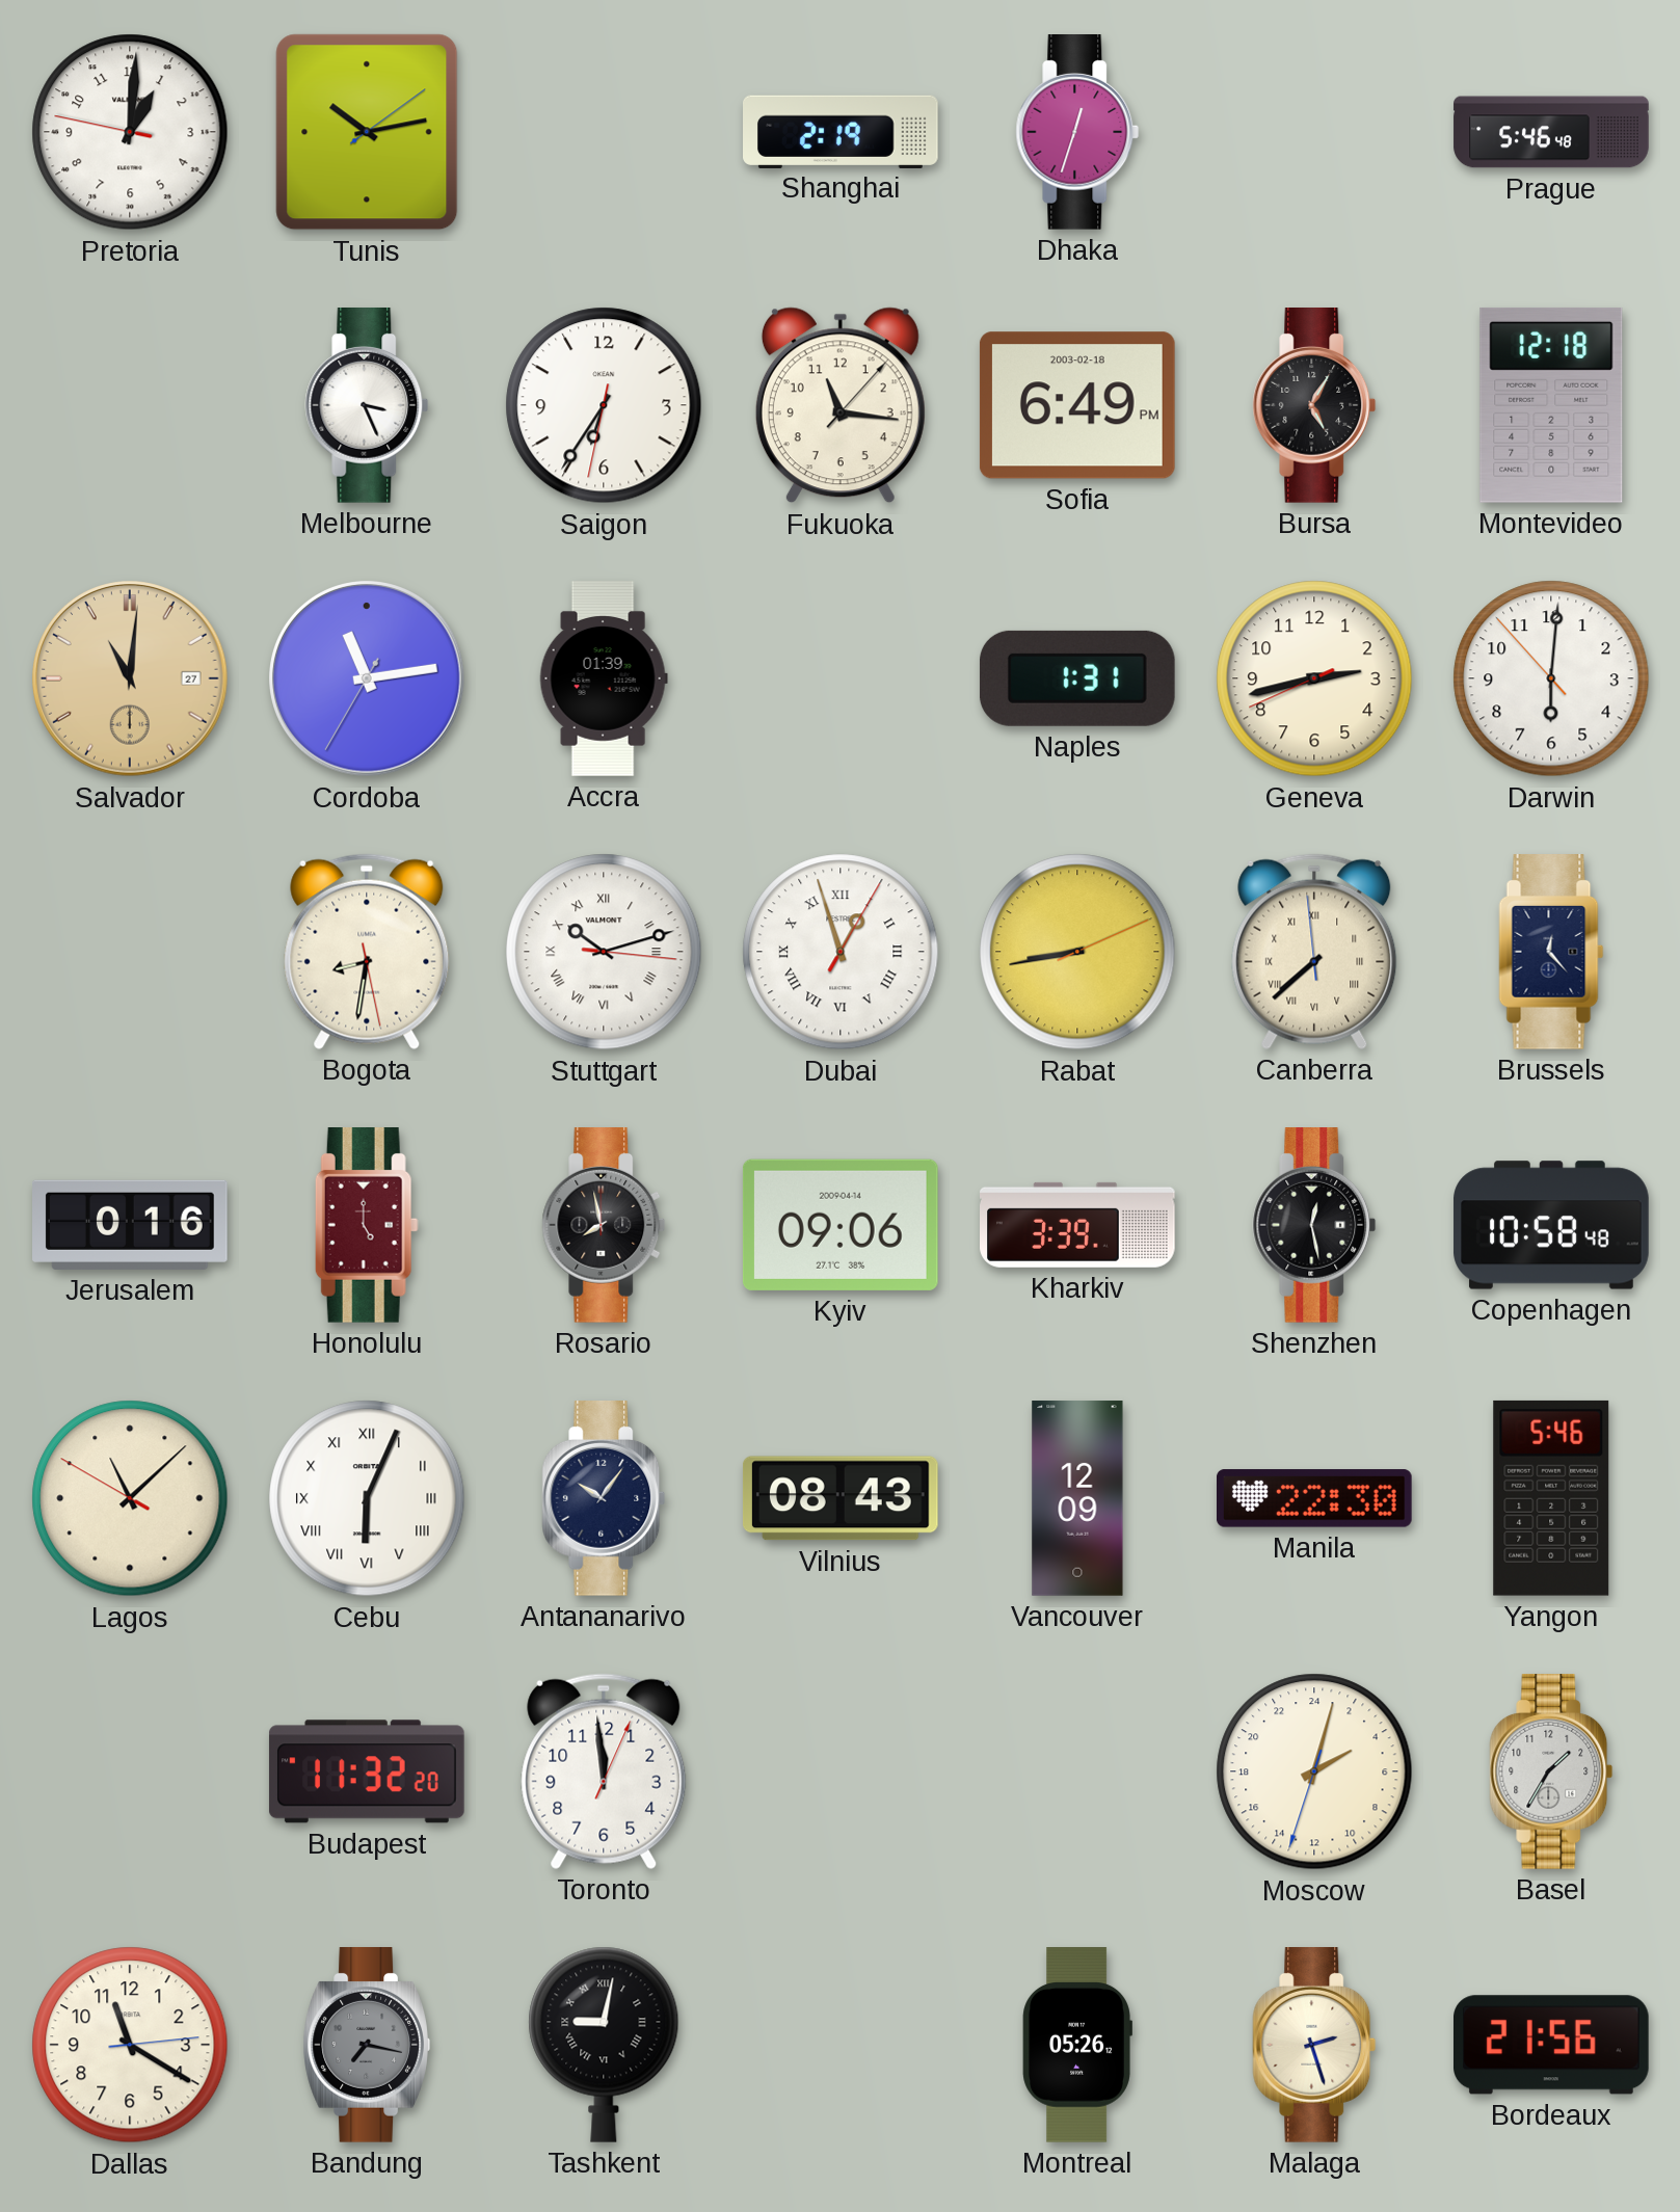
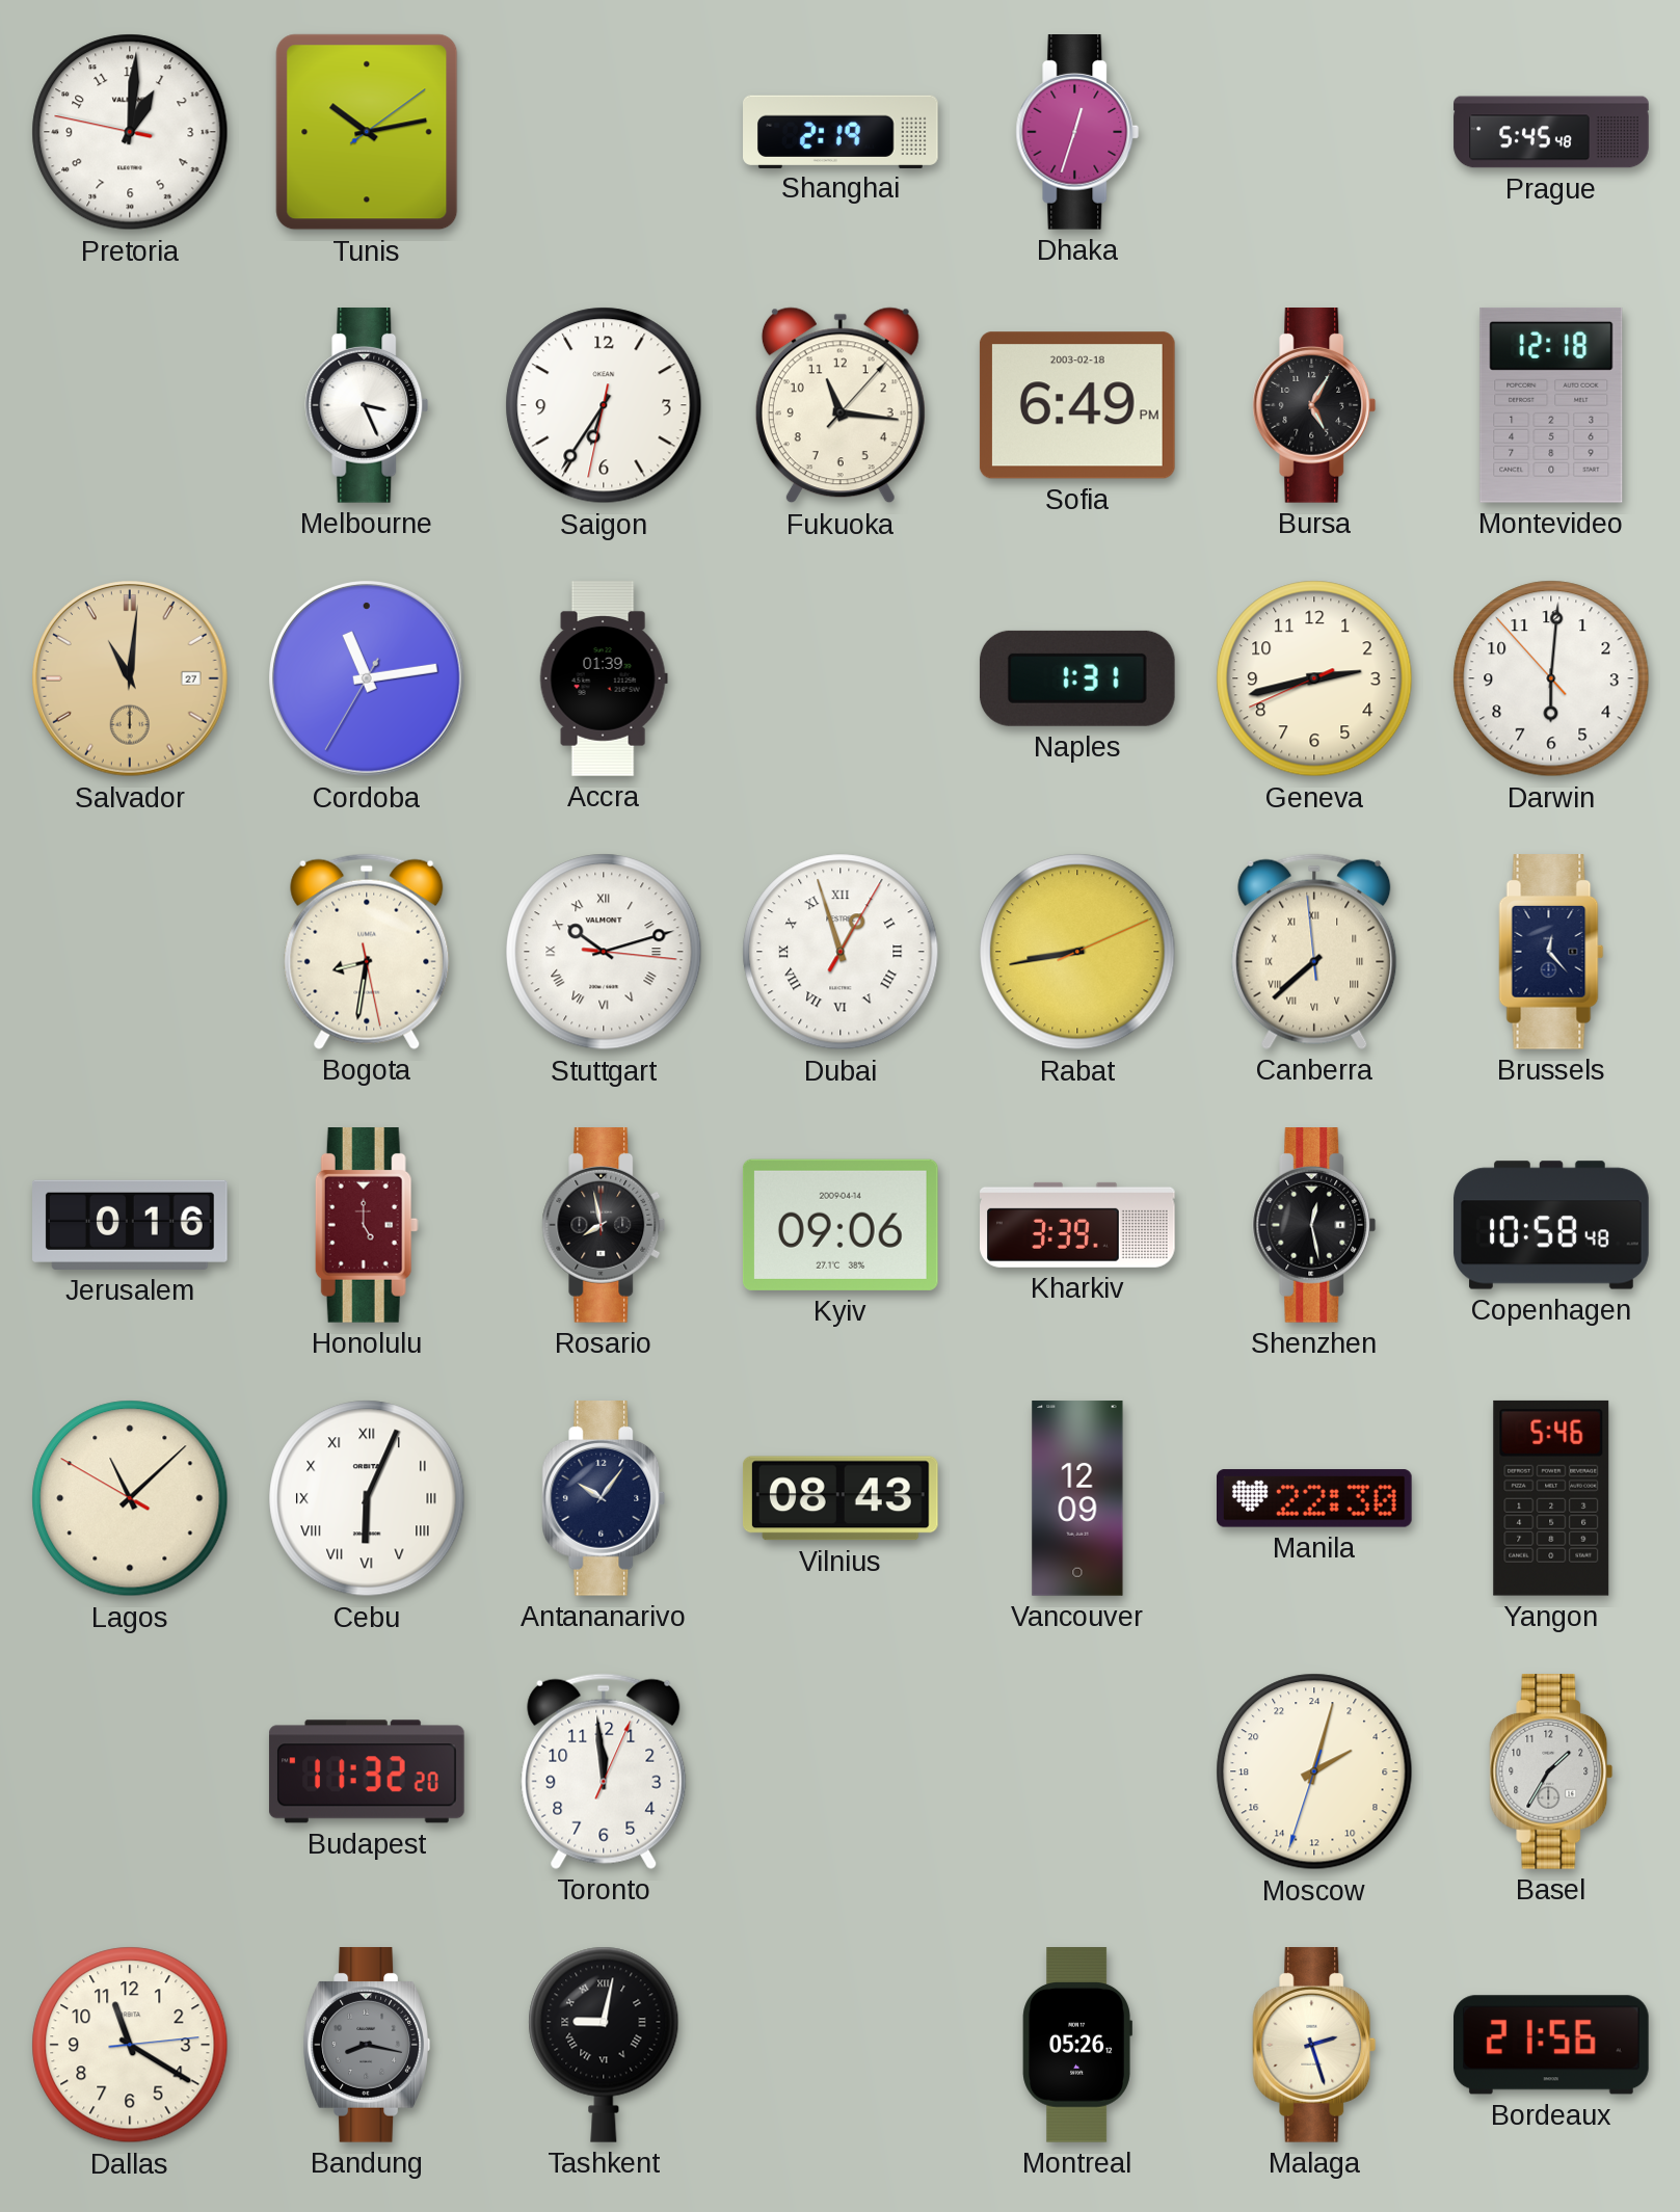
Prague: 5:46 -> 5:45 (1551, 132)
Bandung: 7:17 -> 8:17 (367, 2046)
